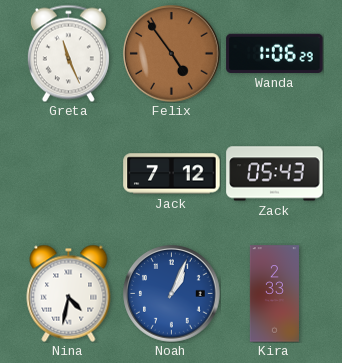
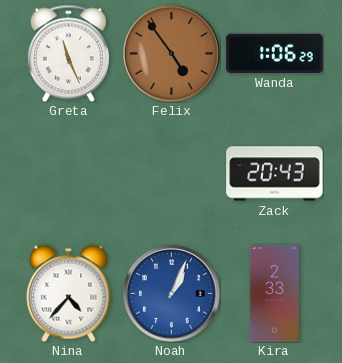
Jack: 7:12 -> none (172, 174)
Zack: 05:43 -> 20:43 (275, 174)
Nina: 4:32 -> 4:37 (69, 293)
